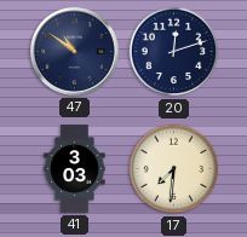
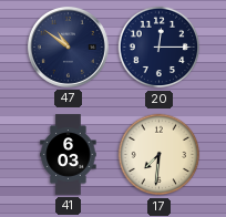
20: 12:12 -> 12:15 (160, 48)
41: 3:03 -> 6:03 (69, 155)
